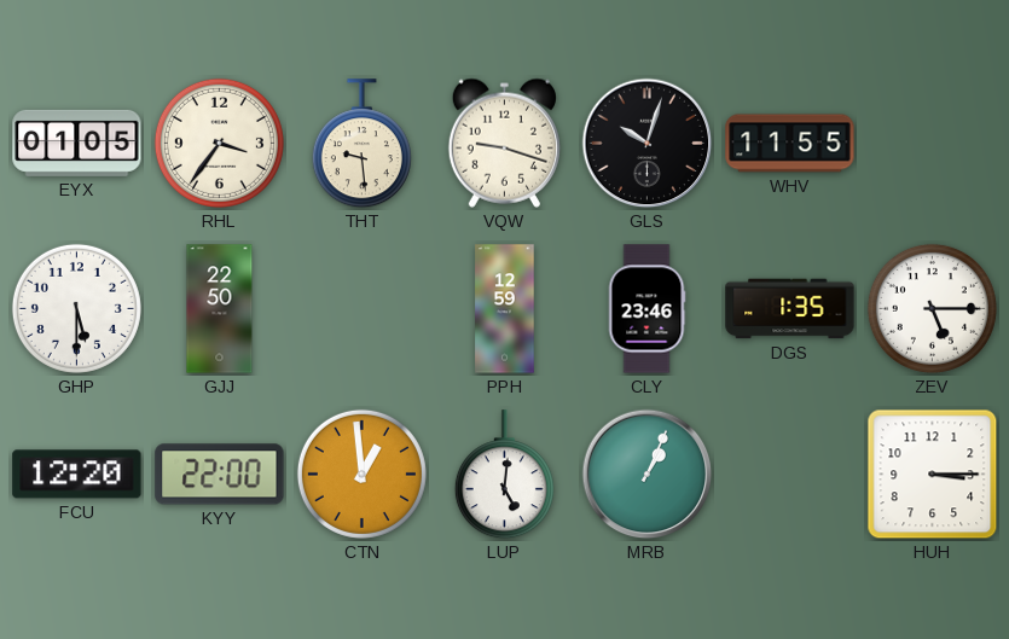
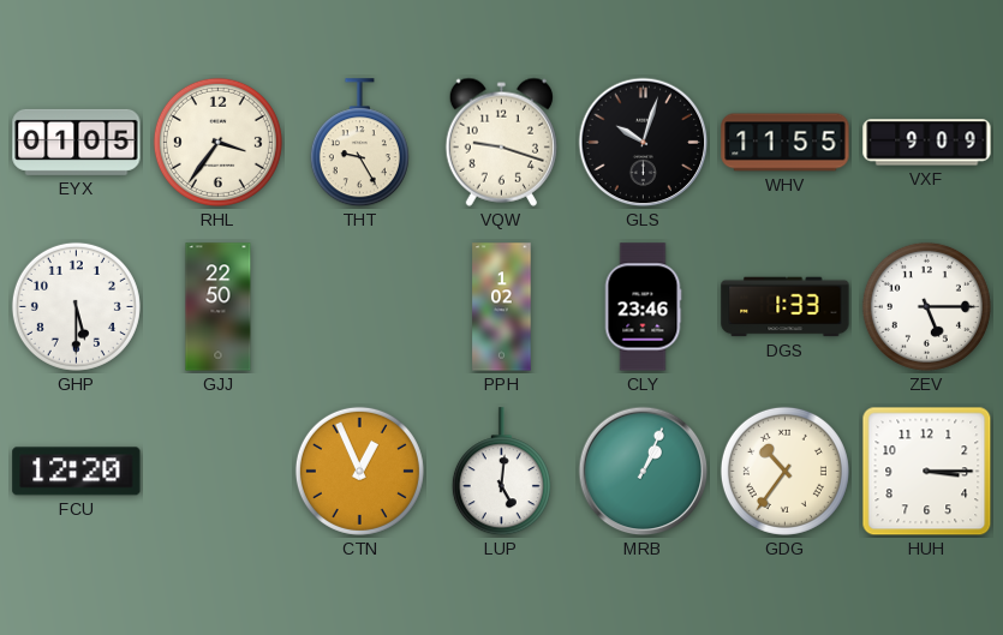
THT: 9:29 -> 9:25 (359, 143)
VXF: none -> 9:09 (927, 143)
PPH: 12:59 -> 1:02 (502, 307)
DGS: 1:35 -> 1:33 (786, 307)
KYY: 22:00 -> none (220, 475)
CTN: 12:59 -> 12:56 (359, 471)
GDG: none -> 10:36 (784, 471)
